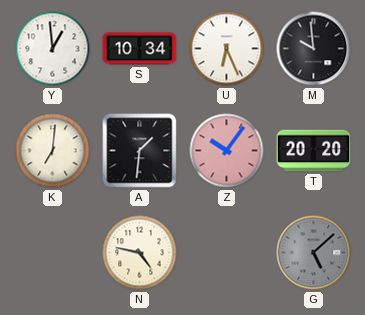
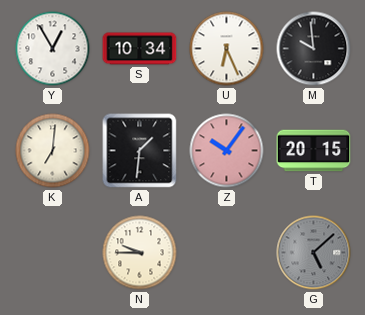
Y: 12:59 -> 12:55 (53, 49)
T: 20:20 -> 20:15 (314, 151)
N: 4:47 -> 9:45 (140, 253)
